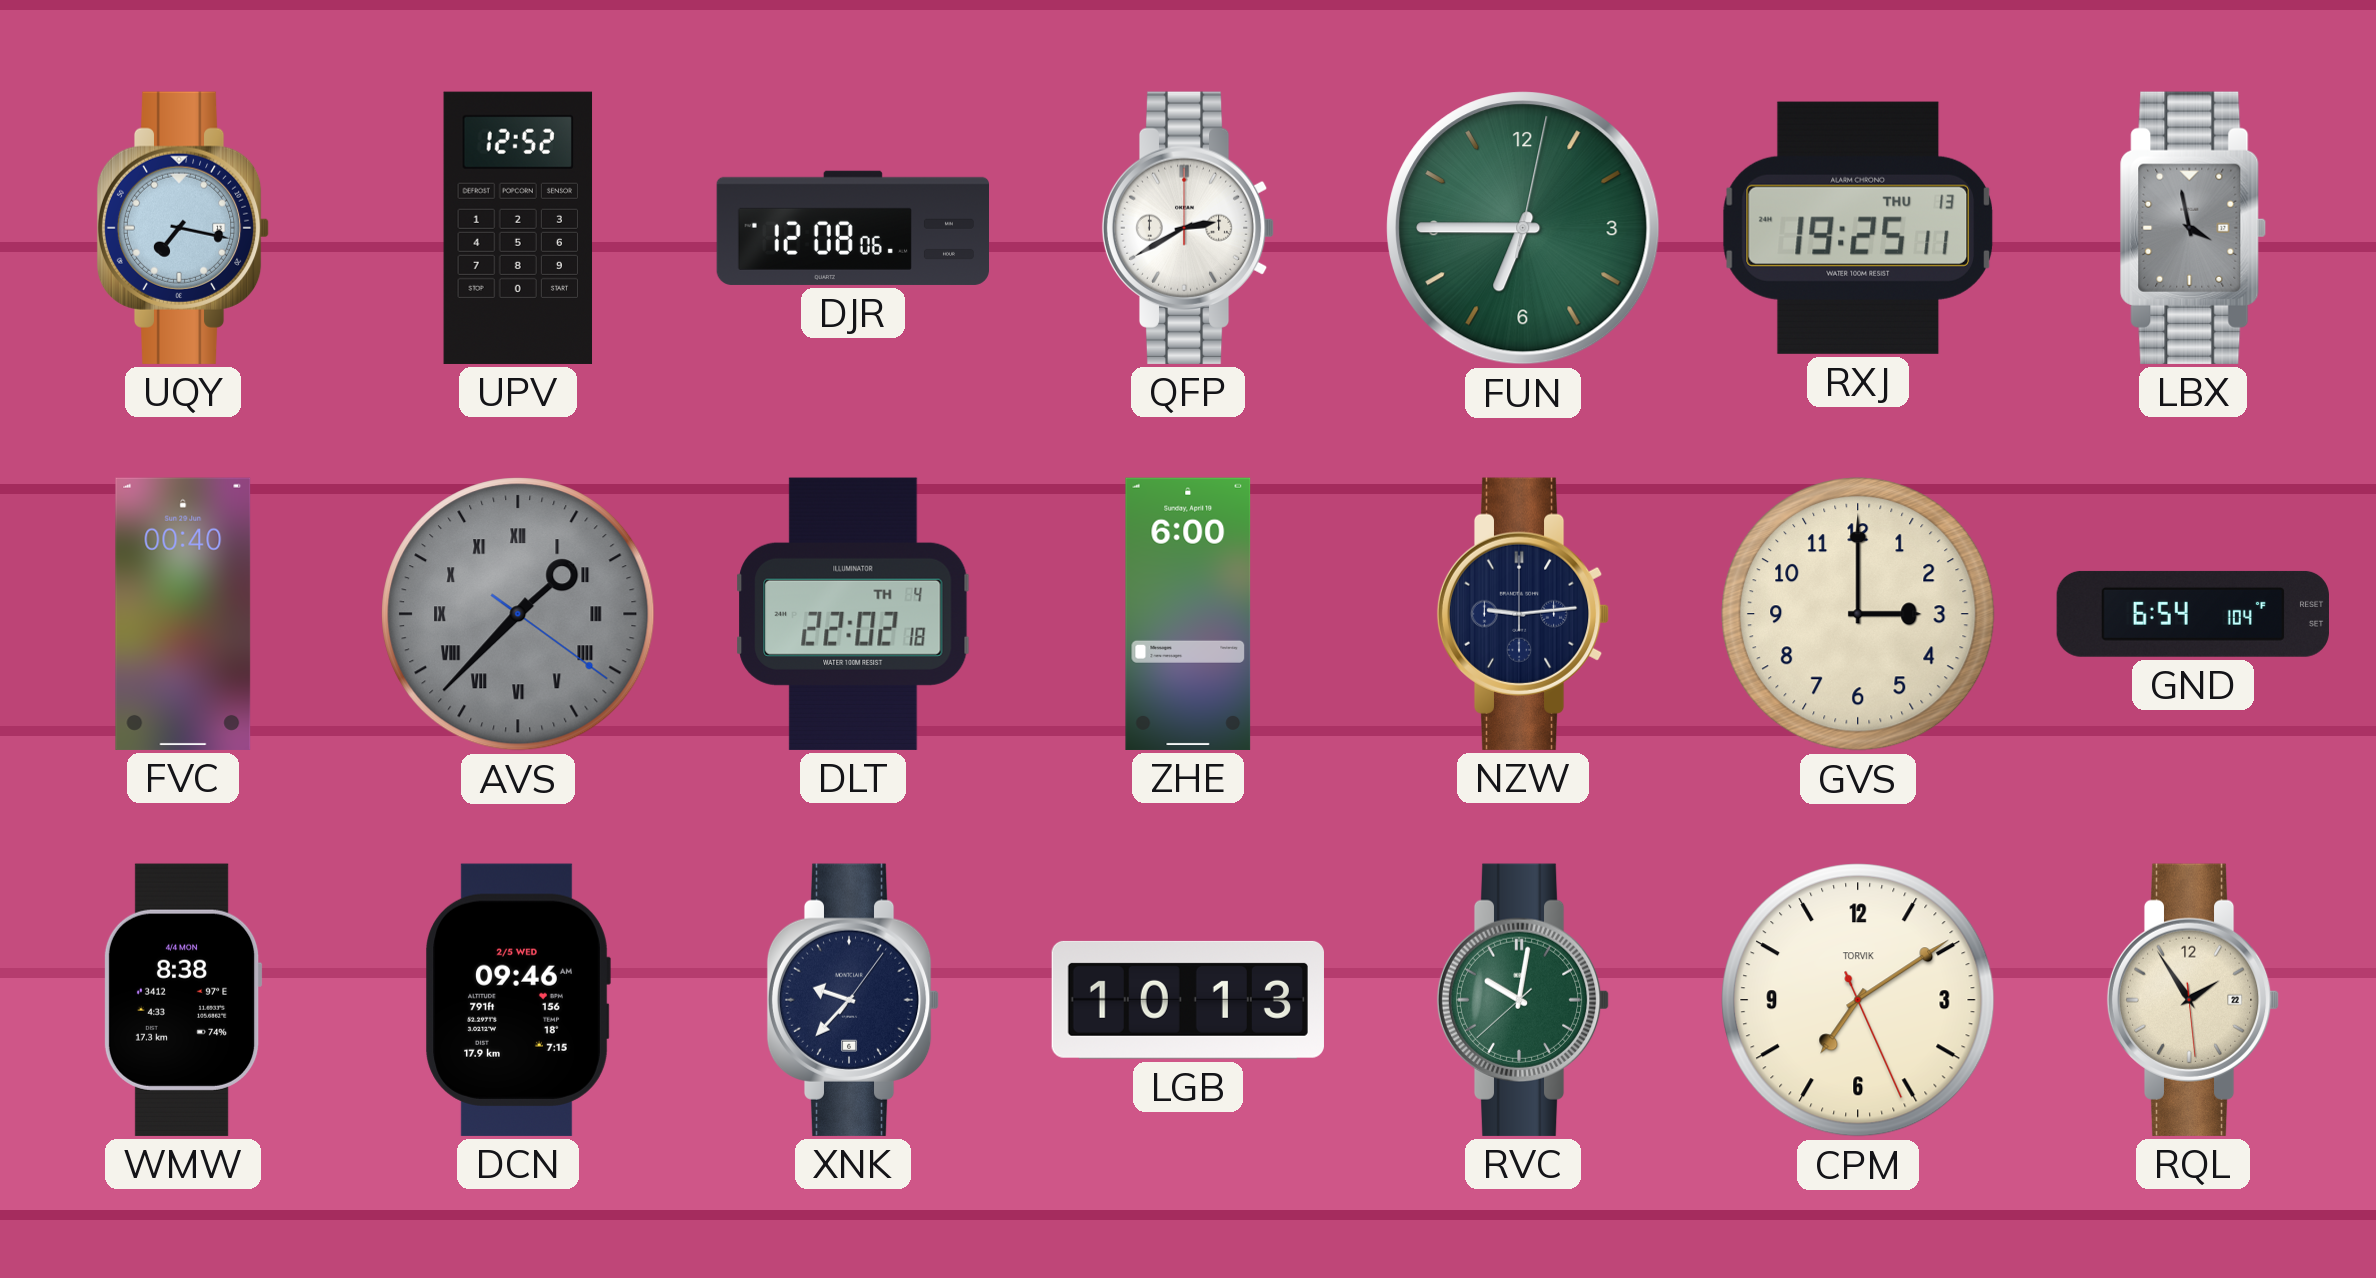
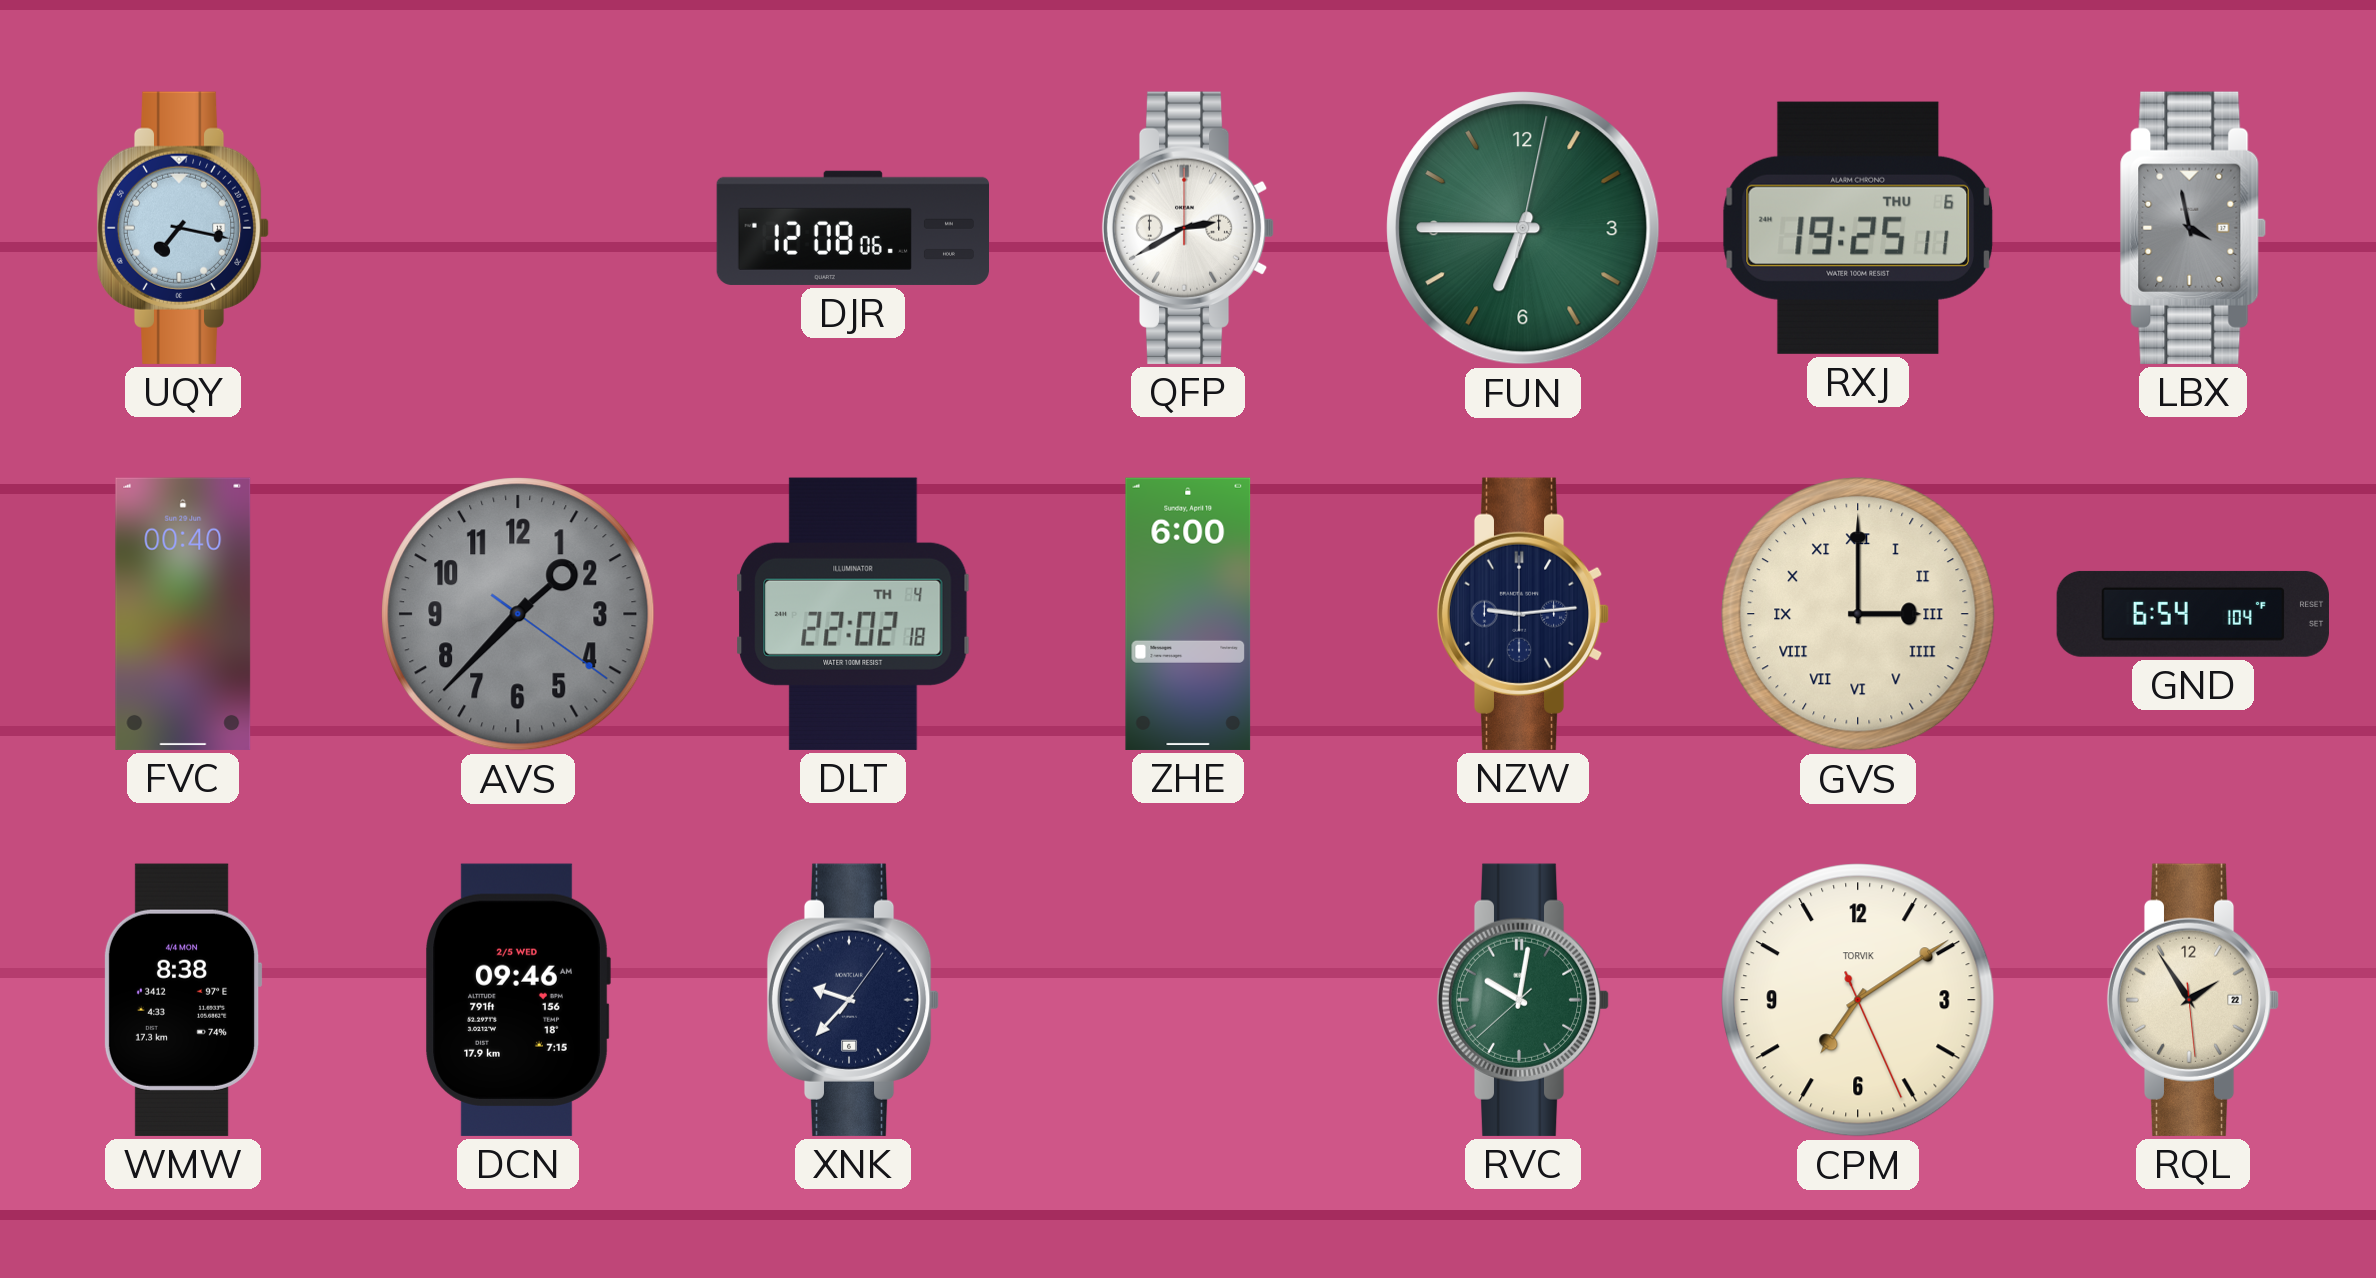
UPV: 12:52 -> none (518, 228)
RXJ date: THU 13 -> THU 6 (1857, 228)
AVS numerals: Roman -> Arabic (518, 614)
GVS numerals: Arabic -> Roman (1858, 614)
LGB: 10:13 -> none (1188, 1000)
